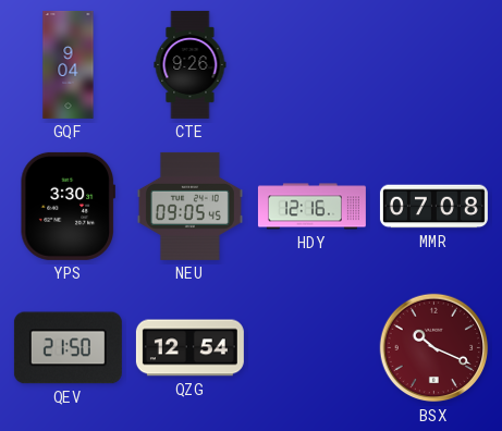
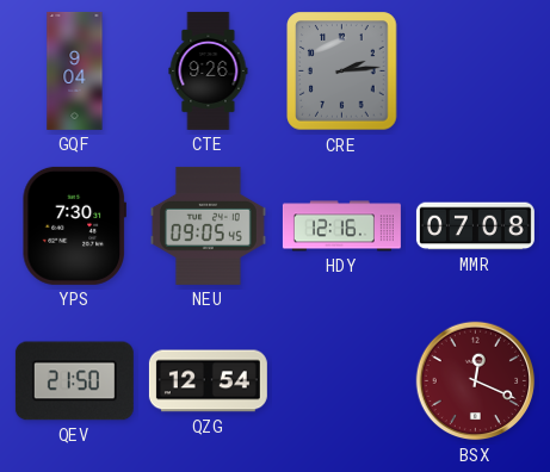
CRE: none -> 2:14 (342, 72)
YPS: 3:30 -> 7:30 (74, 225)
BSX: 10:19 -> 12:19 (476, 381)
